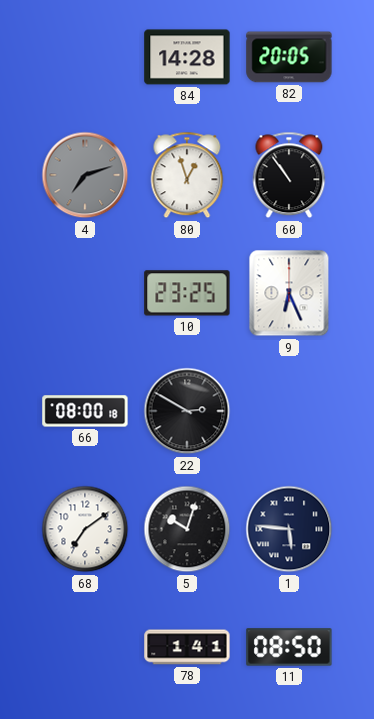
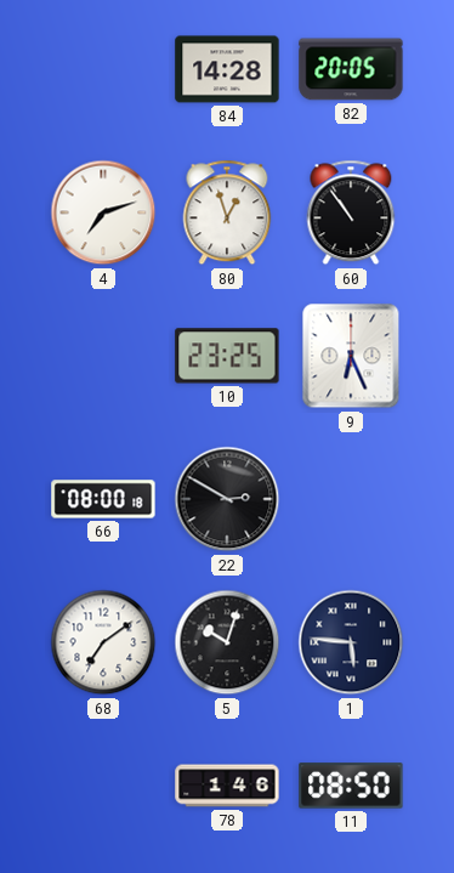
4 dial: grey -> white (103, 212)
78: 1:41 -> 1:46 (227, 786)
